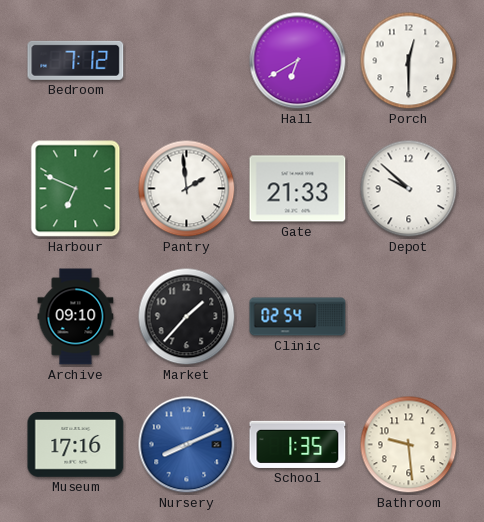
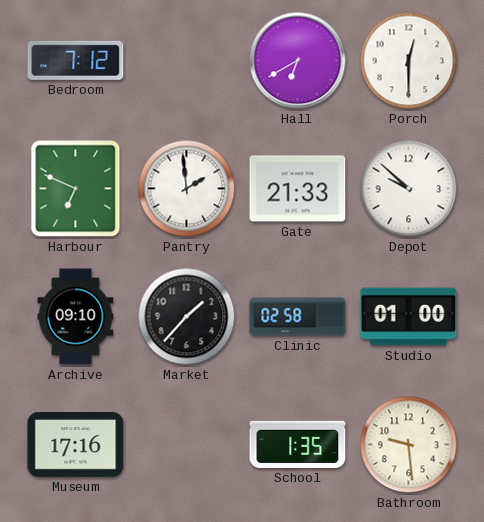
Clinic: 02:54 -> 02:58 (298, 317)
Studio: none -> 01:00 (409, 317)
Nursery: 8:11 -> none (187, 445)
